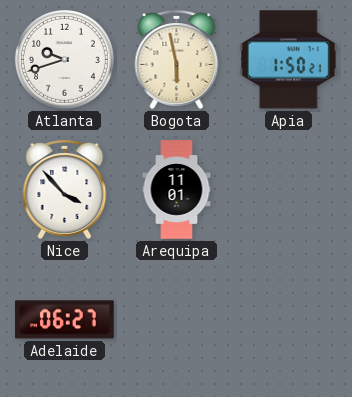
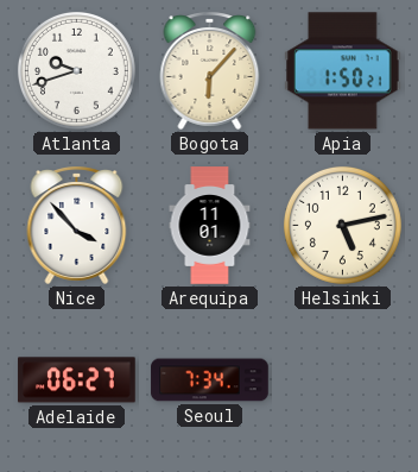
Bogota: 5:58 -> 6:07 (210, 70)
Helsinki: none -> 5:13 (342, 225)
Seoul: none -> 7:34 (210, 380)
